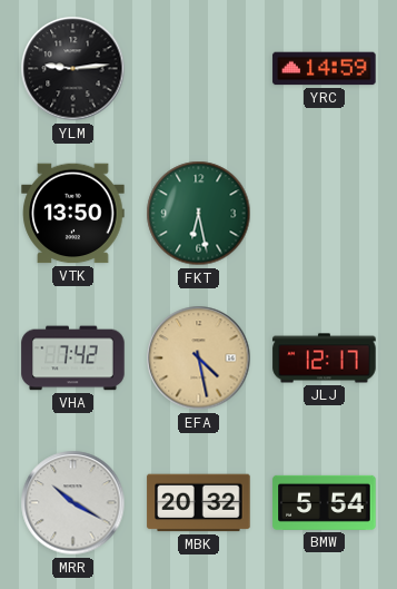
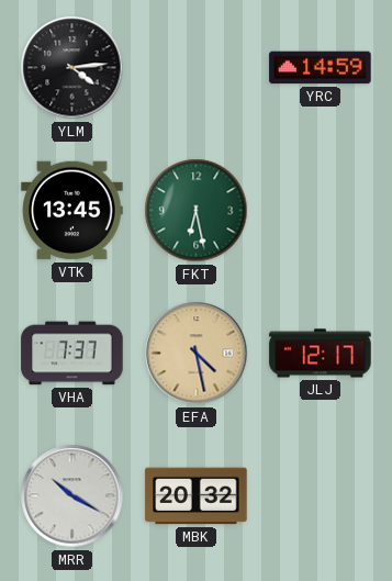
YLM: 9:14 -> 4:14 (72, 68)
VTK: 13:50 -> 13:45 (72, 211)
VHA: 7:42 -> 7:37 (72, 354)
BMW: 5:54 -> none (325, 502)
